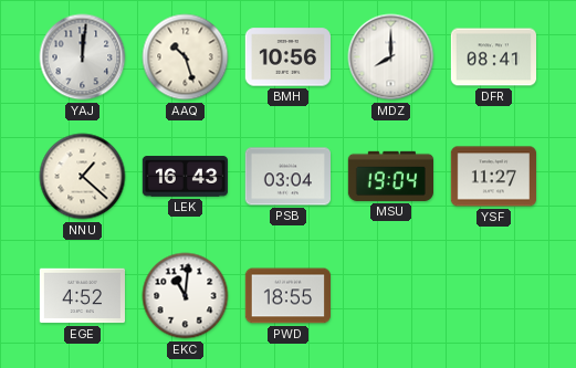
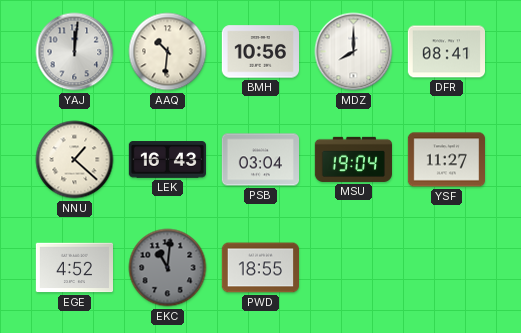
AAQ: 10:27 -> 10:31 (168, 52)
EKC dial: white -> grey (168, 268)
